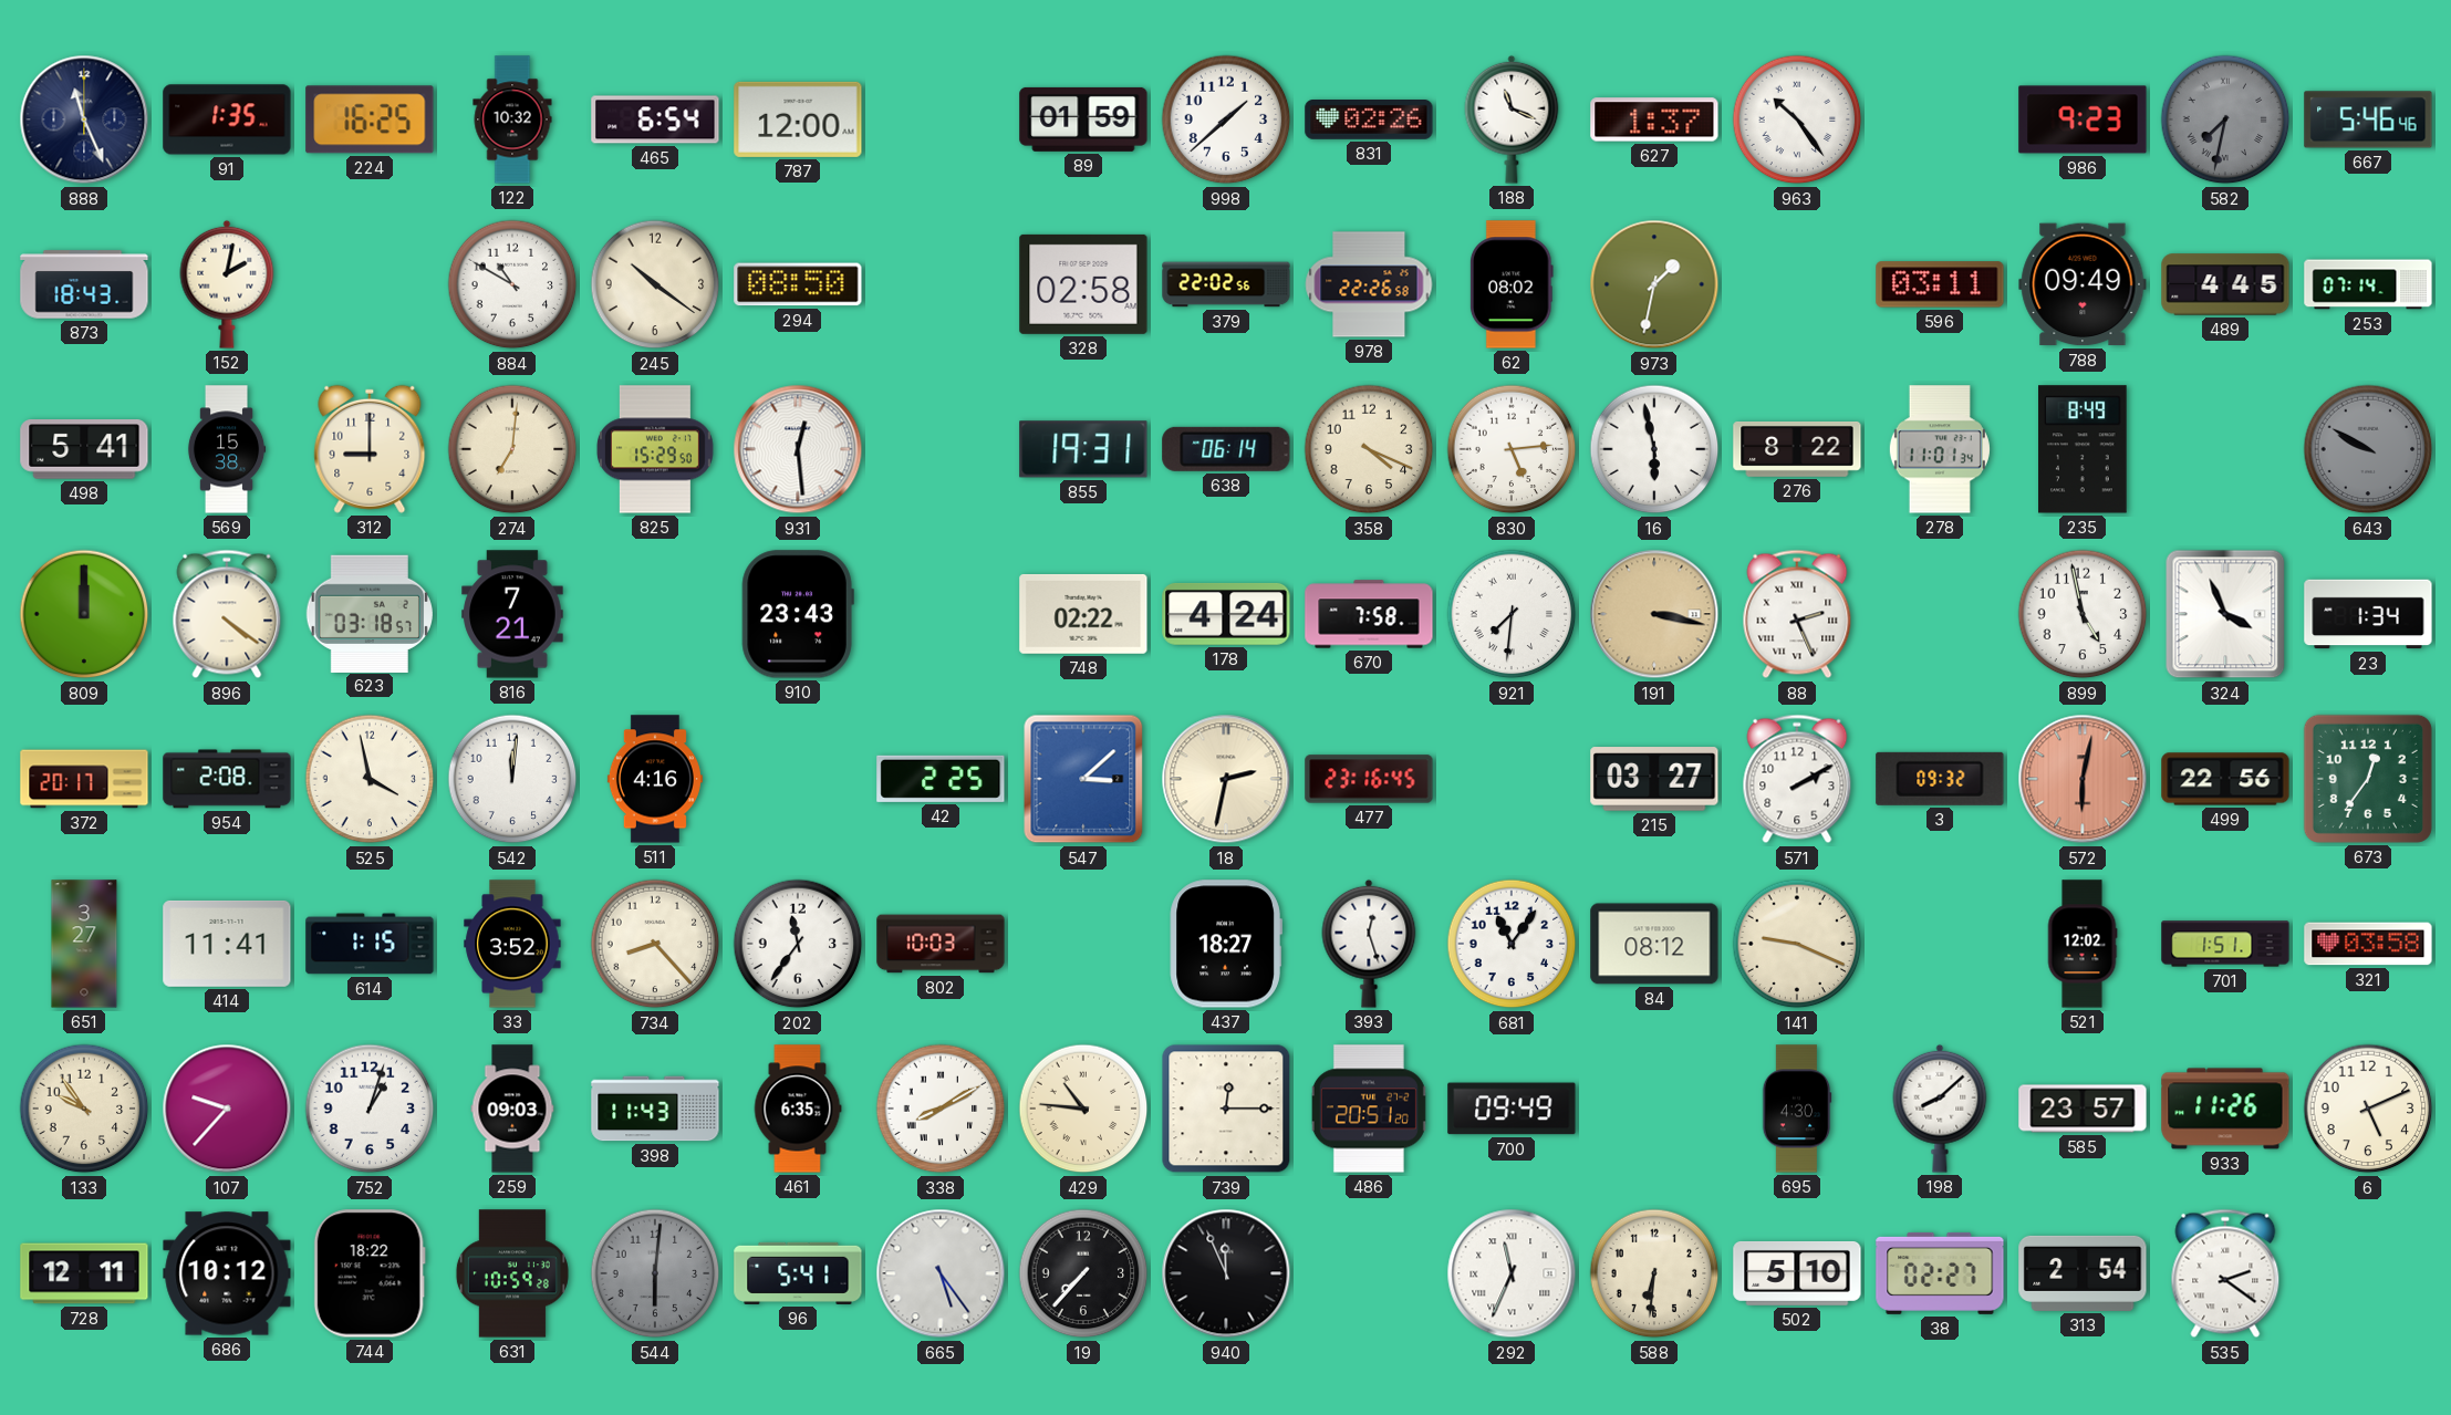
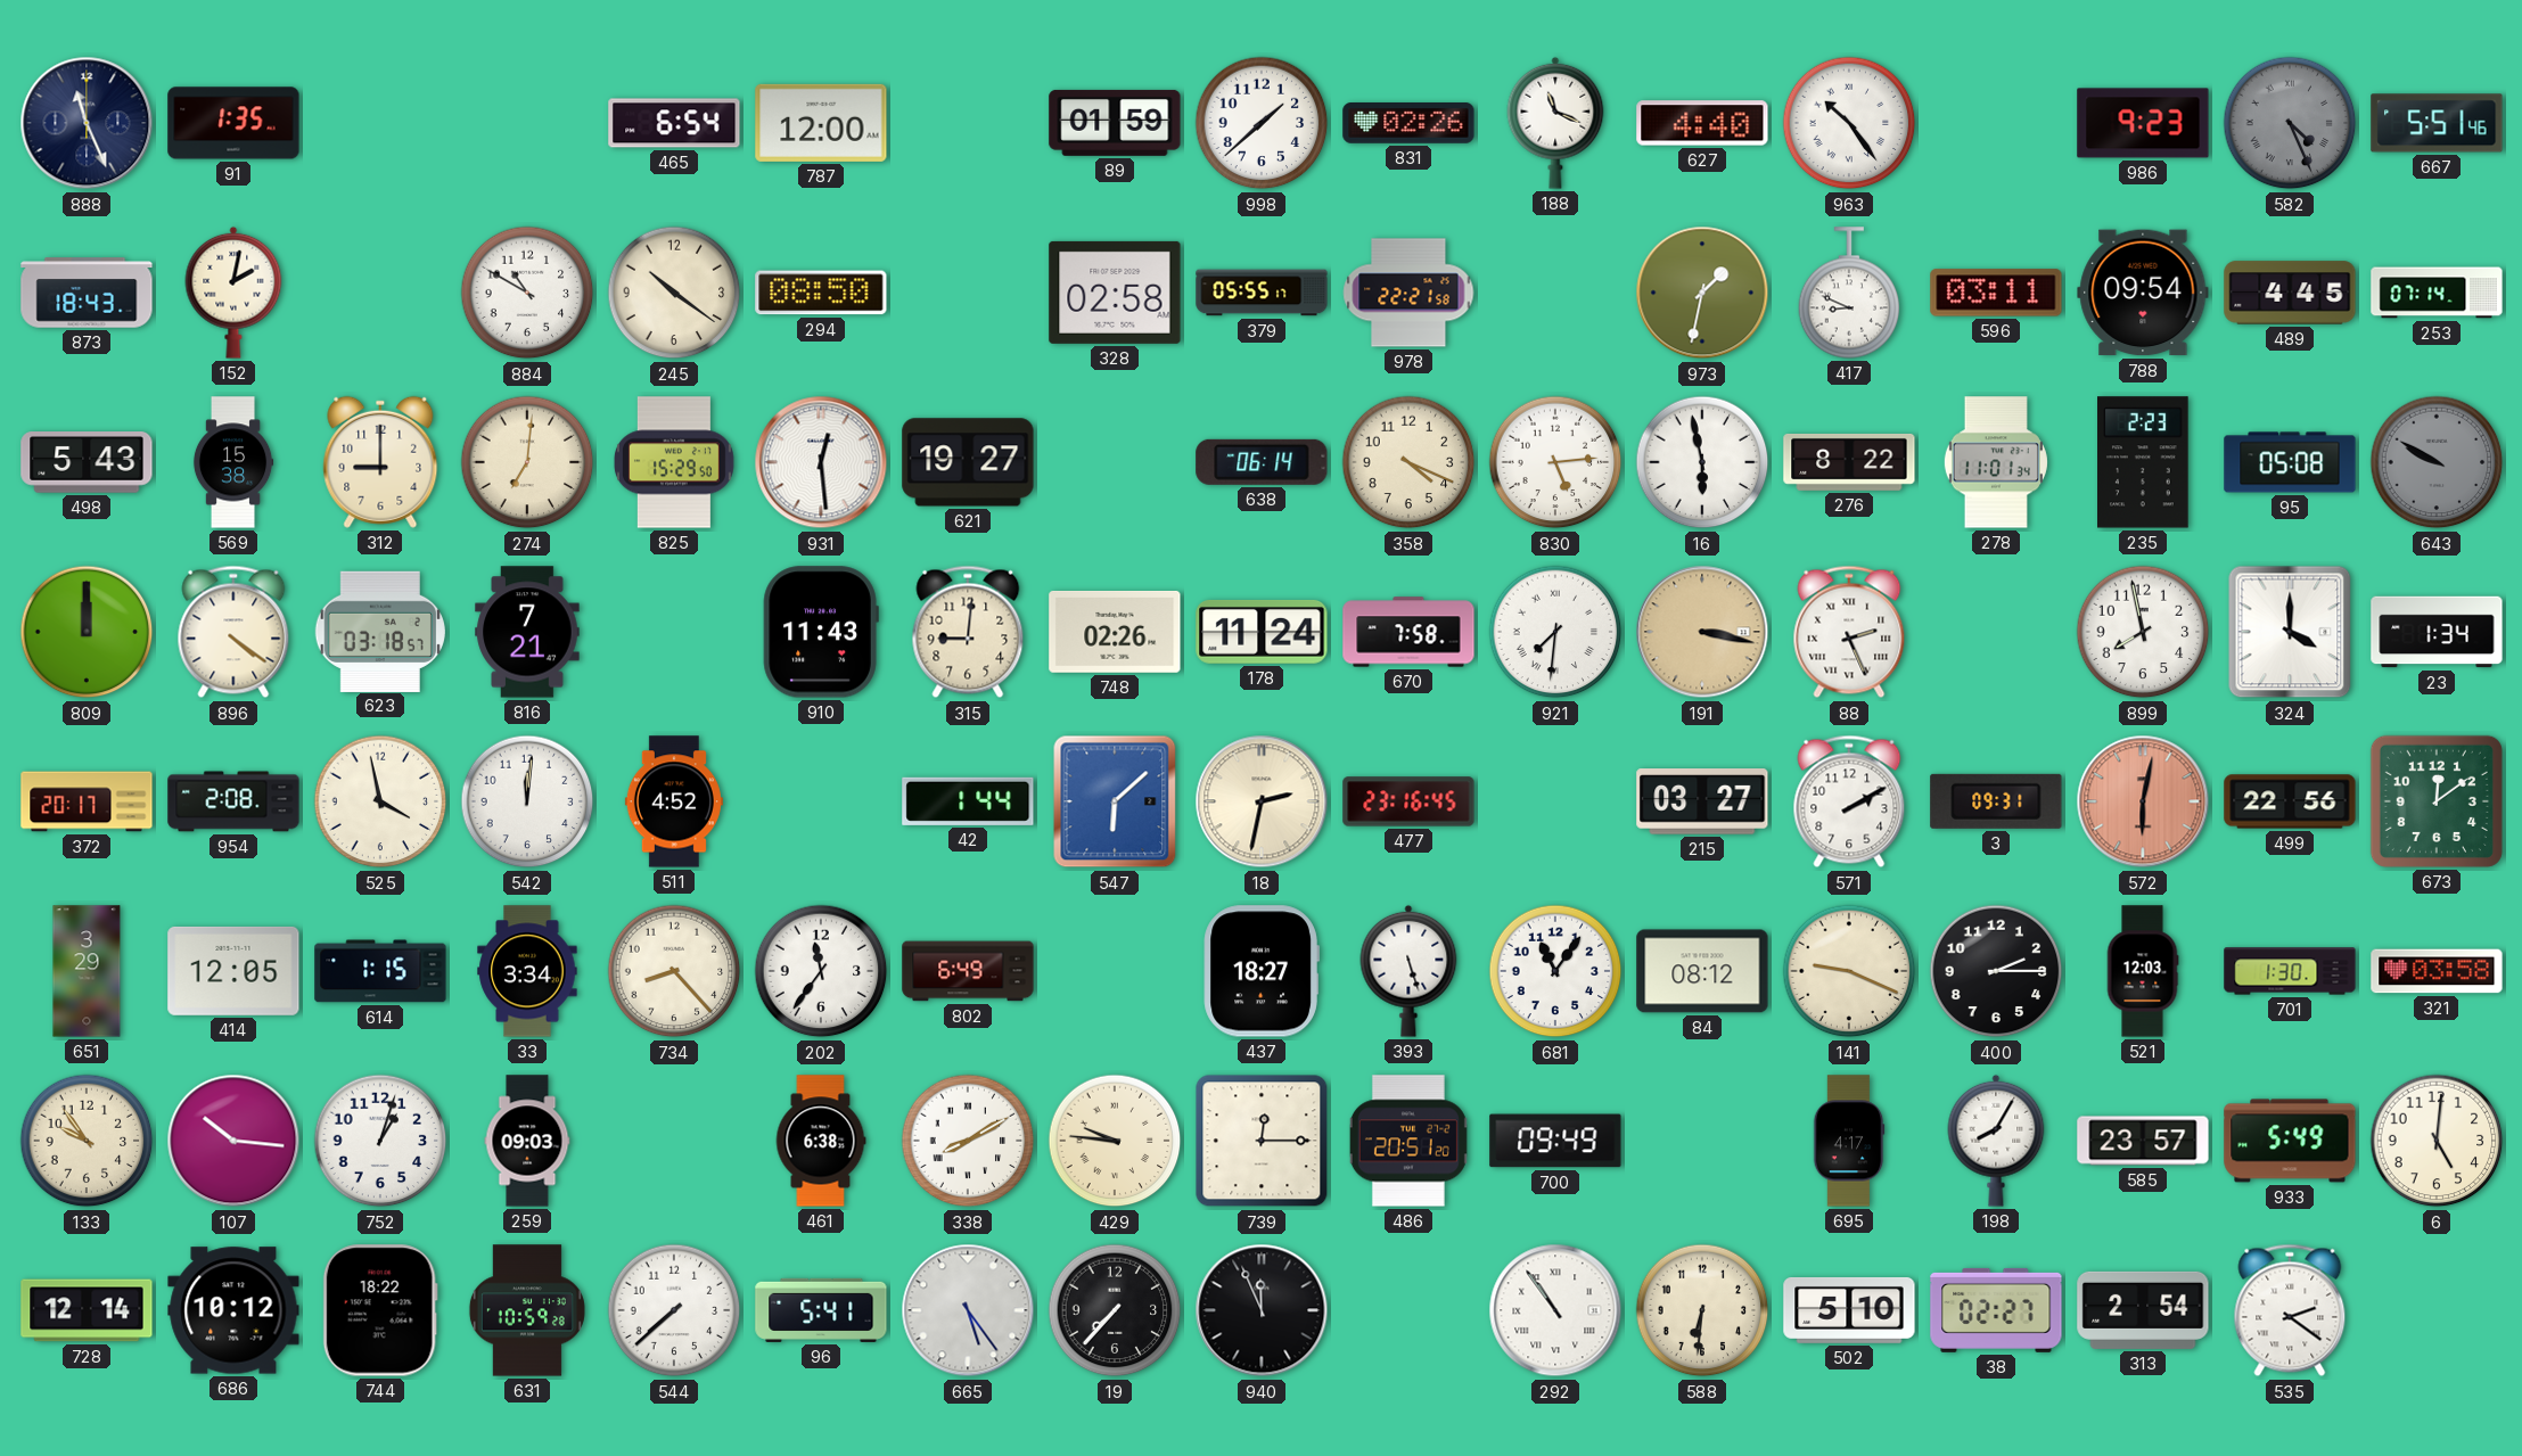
224: 16:25 -> none (370, 119)
122: 10:32 -> none (512, 119)
627: 1:37 -> 4:40 (1702, 123)
582: 7:32 -> 4:26 (2290, 123)
667: 5:46 -> 5:51 (2437, 123)
379: 22:02 -> 05:55 (1262, 293)
978: 22:26 -> 22:21 (1408, 293)
62: 08:02 -> none (1512, 284)
417: none -> 8:49 (1849, 293)
788: 09:49 -> 09:54 (2143, 293)
498: 5:41 -> 5:43 (87, 463)
621: none -> 19:27 (968, 462)
855: 19:31 -> none (1083, 449)
235: 8:49 -> 2:23 (2144, 462)
95: none -> 05:08 (2290, 462)
910: 23:43 -> 11:43 (821, 632)
315: none -> 9:01 (968, 632)
748: 02:22 -> 02:26 (1115, 632)
178: 4:24 -> 11:24 (1262, 632)
899: 4:58 -> 7:58 (2143, 632)
324: 3:56 -> 4:00 (2290, 632)
511: 4:16 -> 4:52 (674, 801)
42: 2:25 -> 1:44 (968, 801)
547: 3:08 -> 6:08 (1115, 801)
3: 09:32 -> 09:31 (1996, 801)
673: 12:36 -> 12:09 (2437, 801)
651: 3:27 -> 3:29 (87, 971)
414: 11:41 -> 12:05 (233, 971)
33: 3:52 -> 3:34 (527, 971)
802: 10:03 -> 6:49 (968, 971)
393: 12:27 -> 5:27 (1408, 971)
400: none -> 2:15 (1996, 971)
521: 12:02 -> 12:03 (2143, 971)
701: 1:51 -> 1:30 (2290, 971)
107: 9:37 -> 10:16 (233, 1141)
398: 11:43 -> none (655, 1109)
461: 6:35 -> 6:38 (821, 1141)
429: 10:46 -> 9:46 (1115, 1141)
695: 4:30 -> 4:17 (1849, 1141)
198: 8:08 -> 8:05 (1996, 1141)
933: 11:26 -> 5:49 (2290, 1141)
6: 5:11 -> 5:01 (2437, 1141)
728: 12:11 -> 12:14 (87, 1310)
544: 6:01 -> 7:38 (674, 1310)
544 dial: grey -> white (674, 1310)
292: 11:34 -> 10:54 (1555, 1310)
